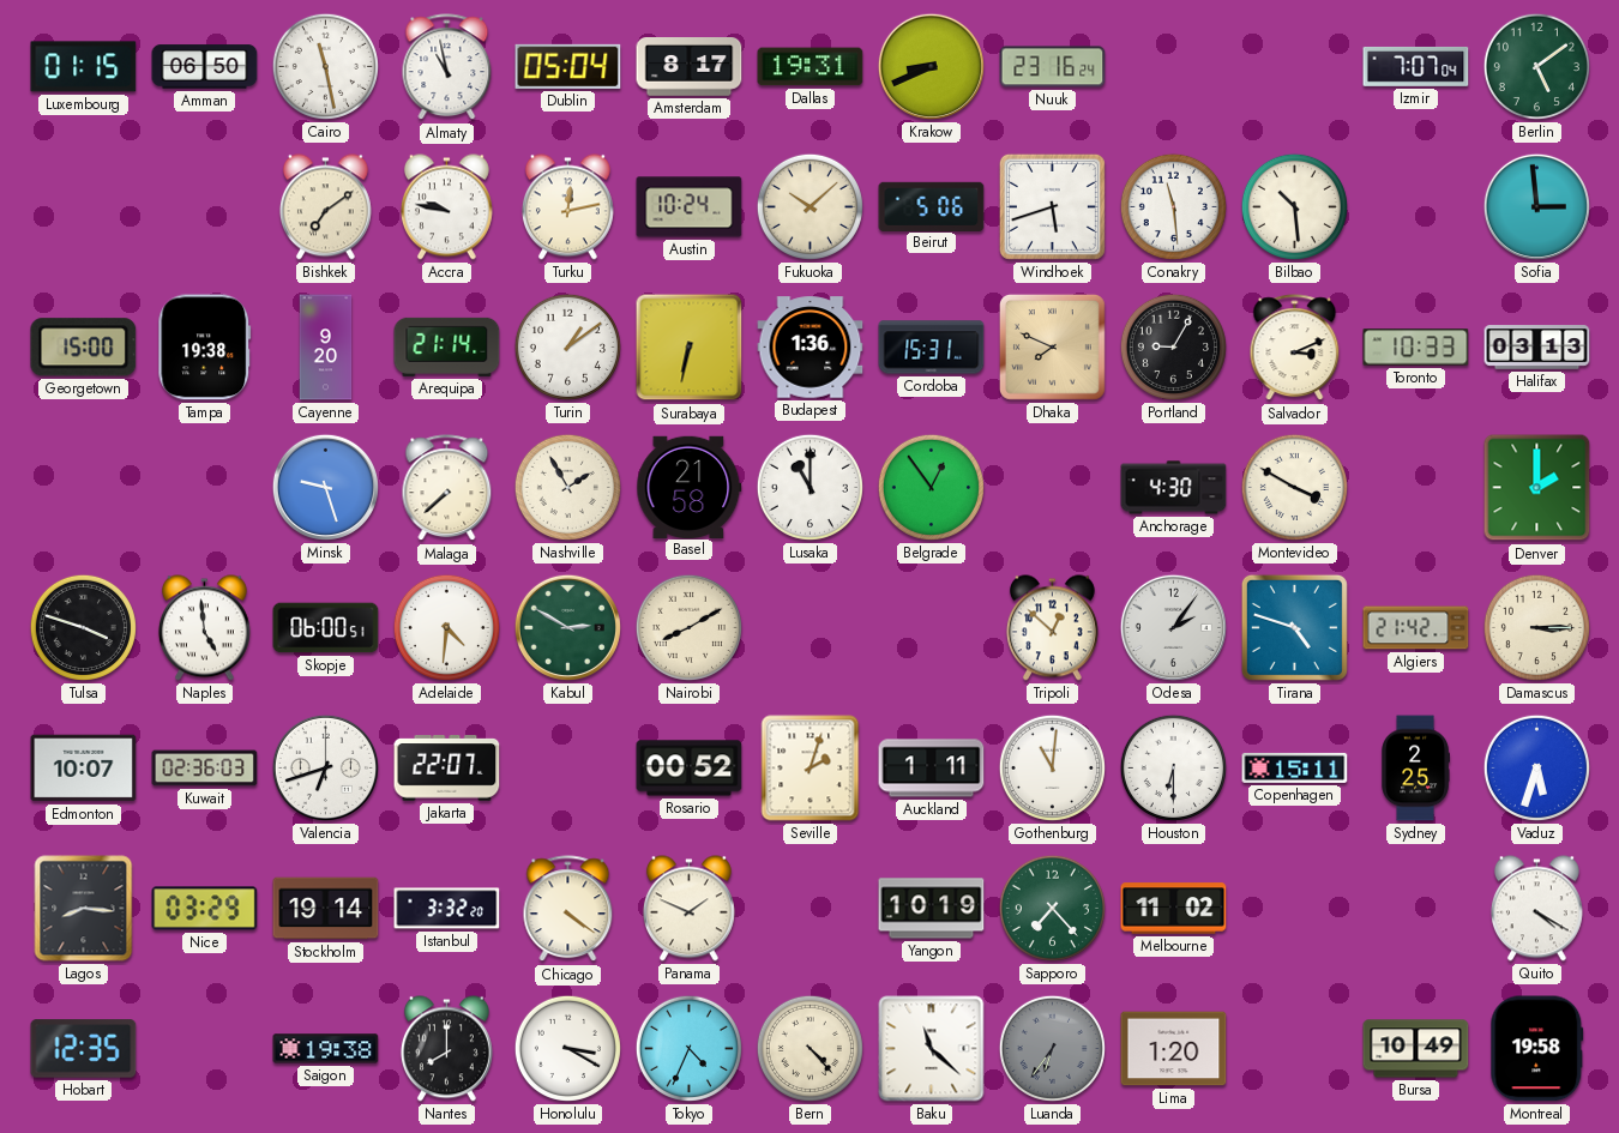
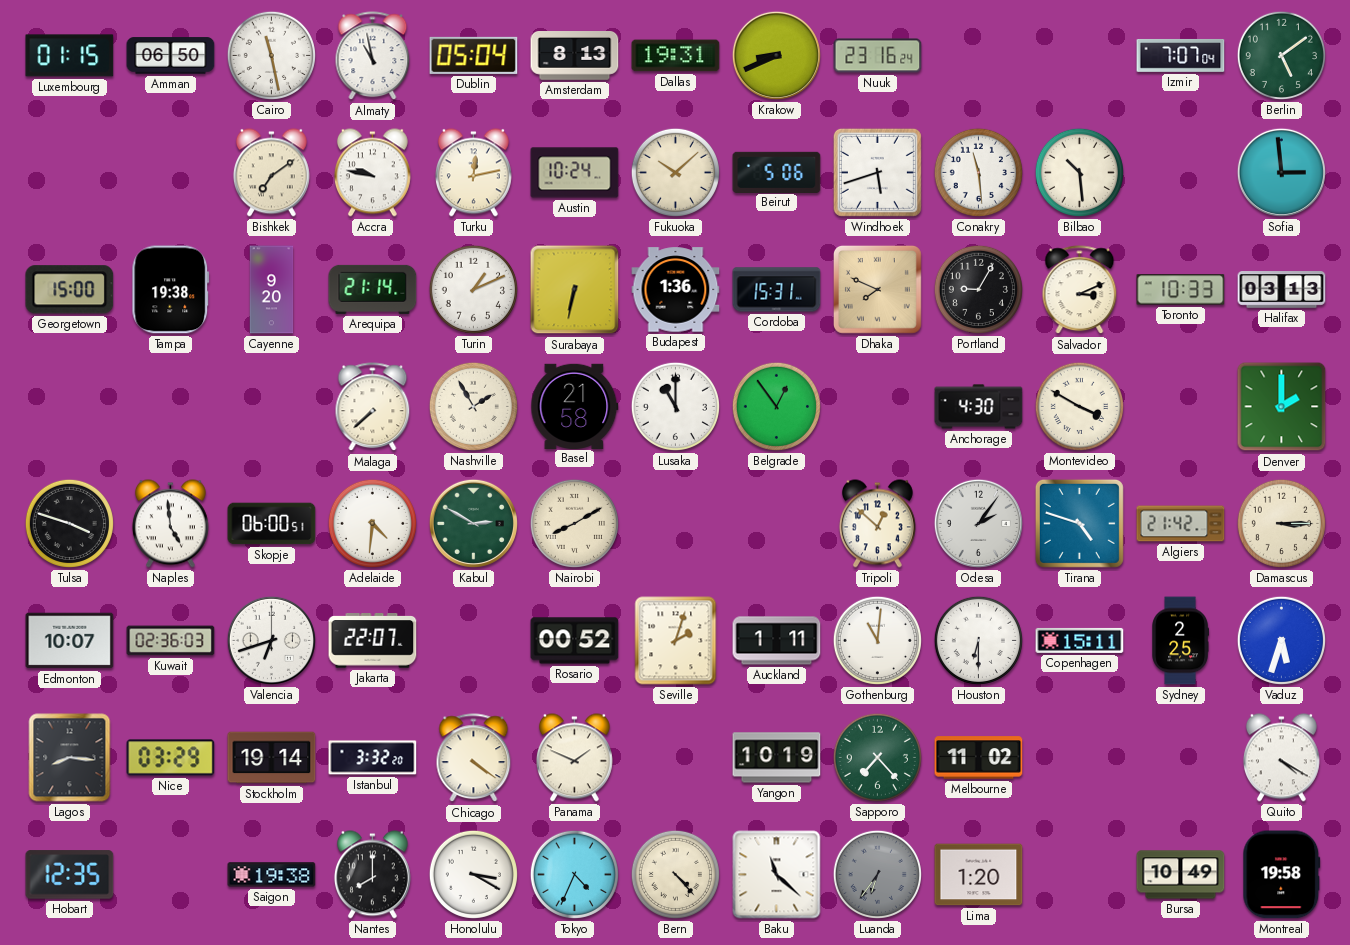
Amsterdam: 8:17 -> 8:13 (575, 56)
Turin: 1:09 -> 1:11 (473, 289)
Minsk: 9:27 -> none (325, 487)
